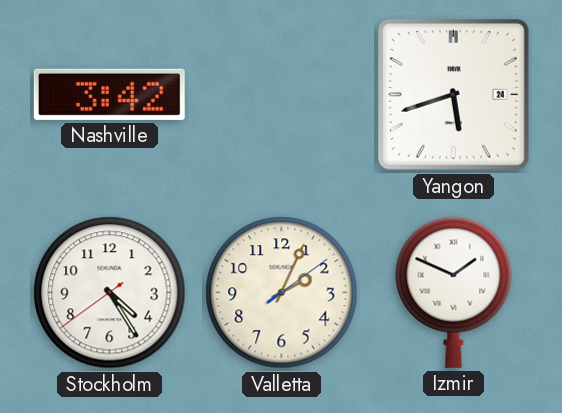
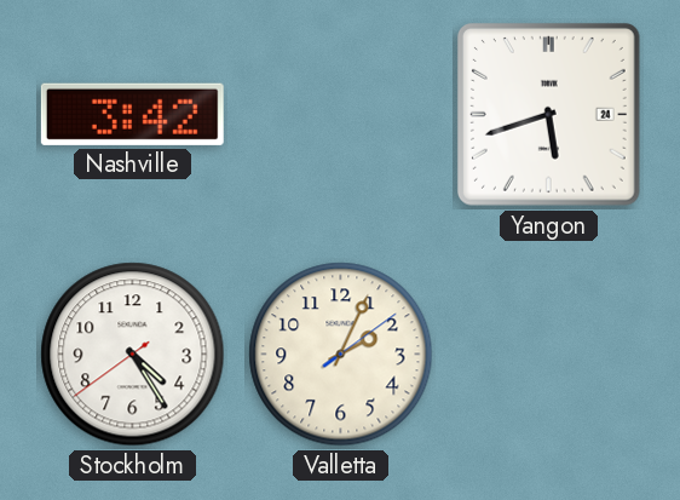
Izmir: 1:49 -> none (454, 292)
